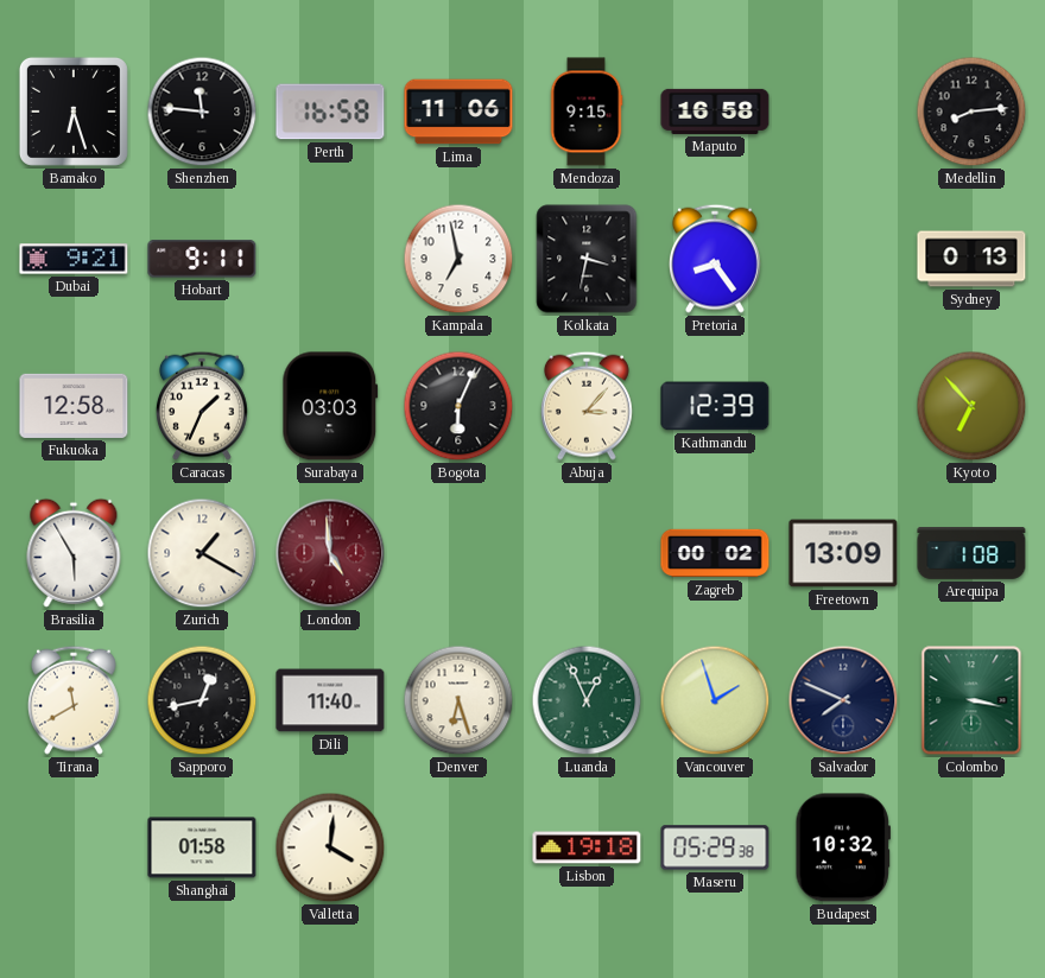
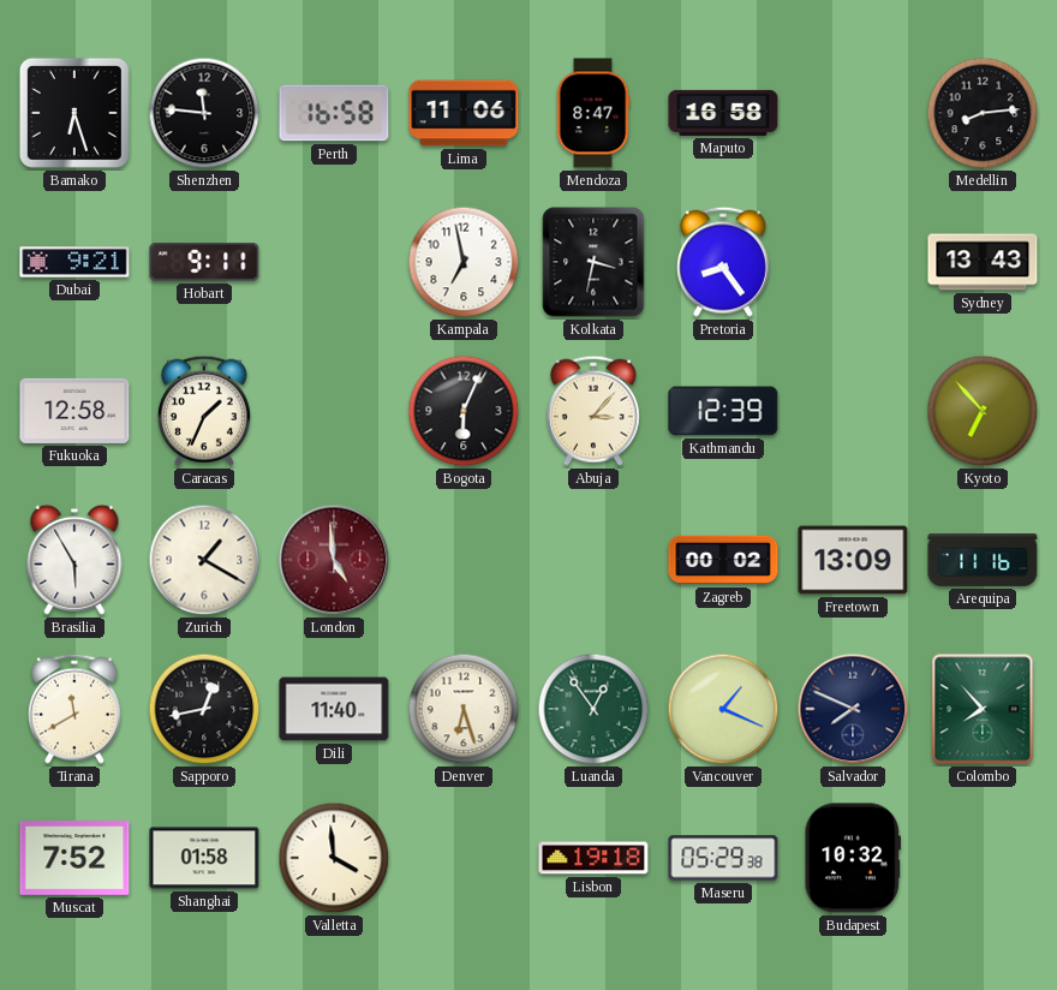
Mendoza: 9:15 -> 8:47 (593, 113)
Sydney: 0:13 -> 13:43 (983, 262)
Surabaya: 03:03 -> none (330, 406)
Arequipa: 1:08 -> 11:16 (983, 560)
Luanda: 12:56 -> 12:54 (593, 709)
Vancouver: 1:57 -> 1:19 (723, 709)
Colombo: 3:17 -> 7:53 (983, 709)
Muscat: none -> 7:52 (74, 859)
Valletta: 4:01 -> 3:59 (334, 858)
